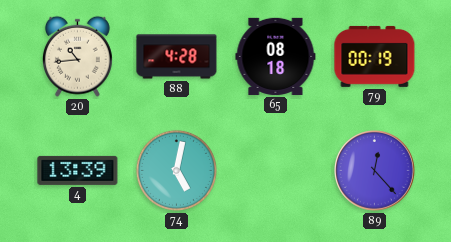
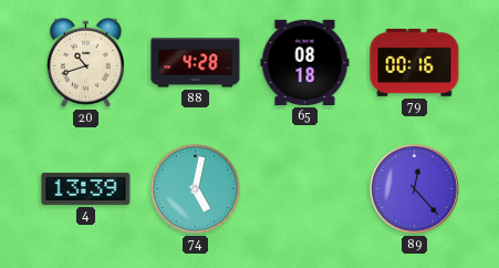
20: 10:44 -> 10:42 (85, 62)
79: 00:19 -> 00:16 (415, 62)
